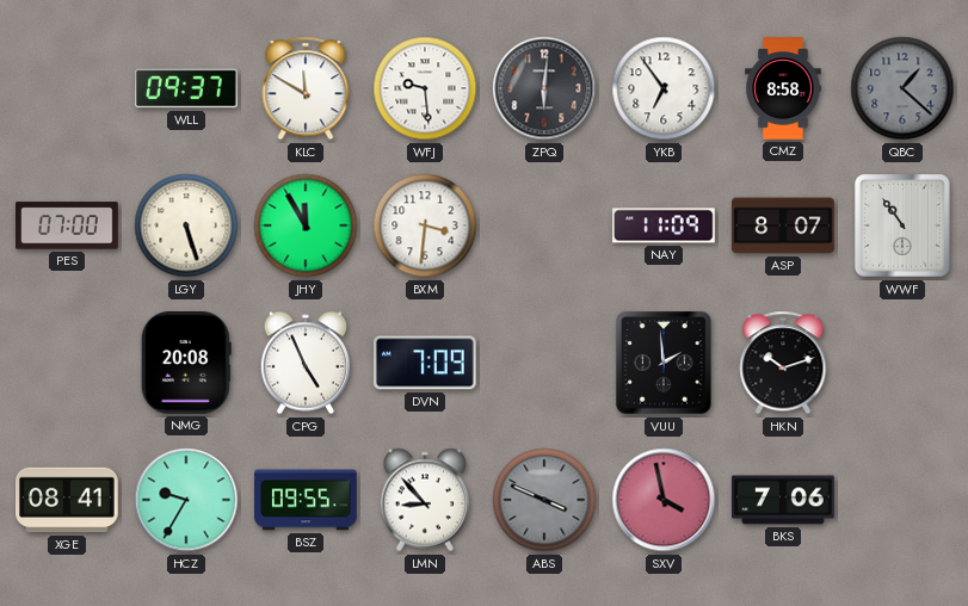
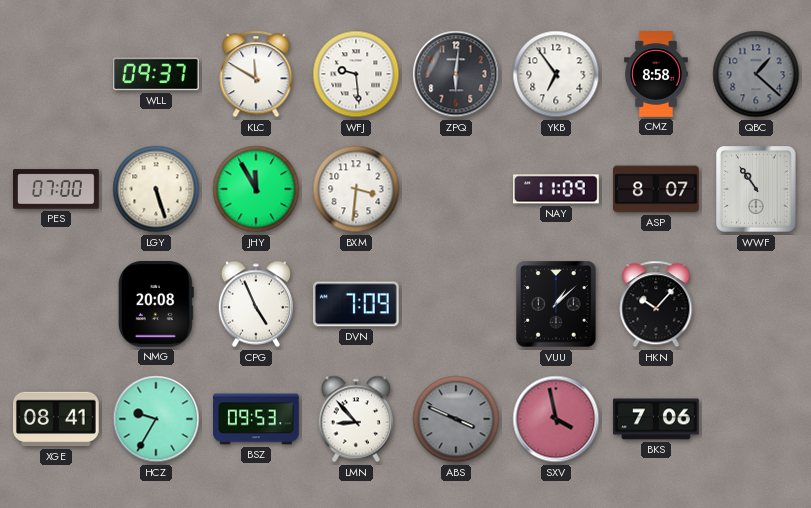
VUU: 1:59 -> 1:08 (556, 304)
HKN: 10:12 -> 10:07 (656, 304)
BSZ: 09:55 -> 09:53 (257, 419)
